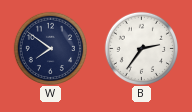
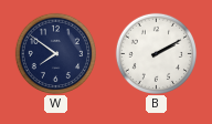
B: 2:36 -> 2:10 (156, 53)
